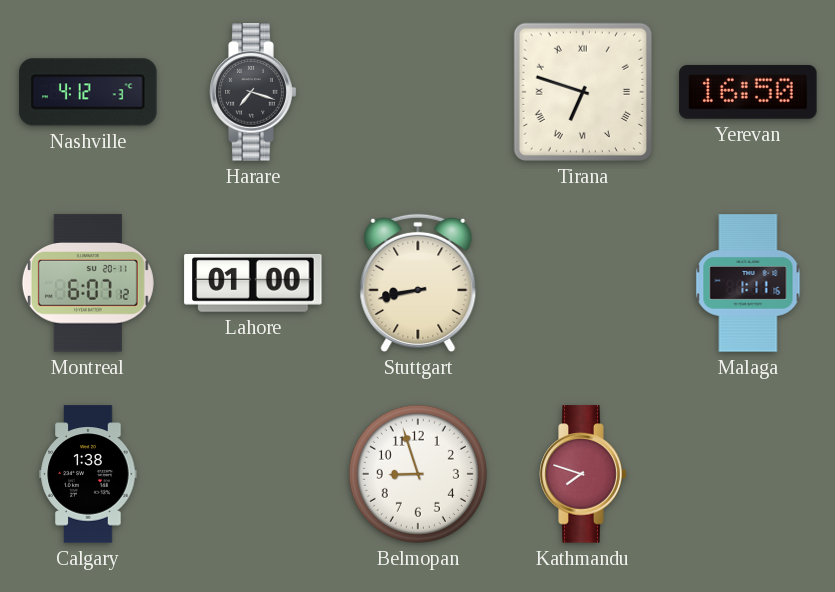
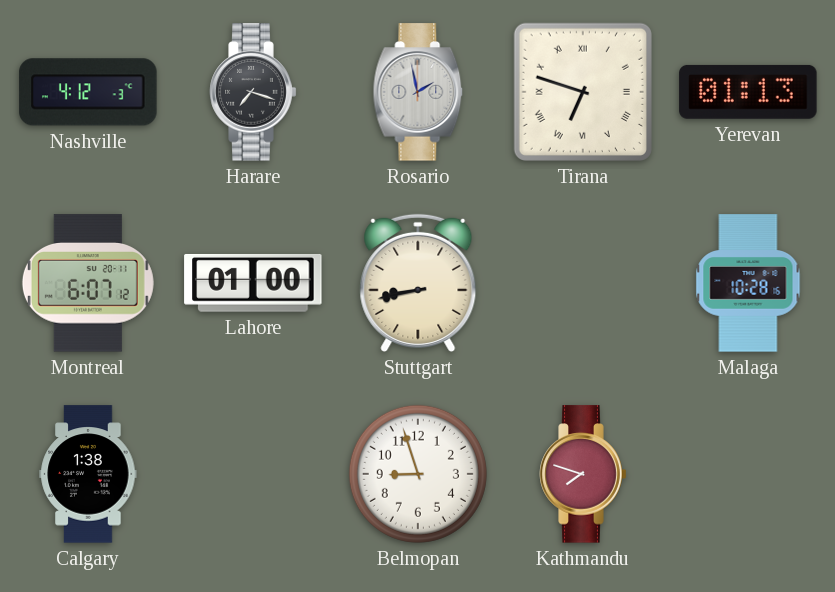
Rosario: none -> 1:58 (418, 92)
Yerevan: 16:50 -> 01:13 (748, 92)
Malaga: 1:11 -> 10:28 (748, 283)
